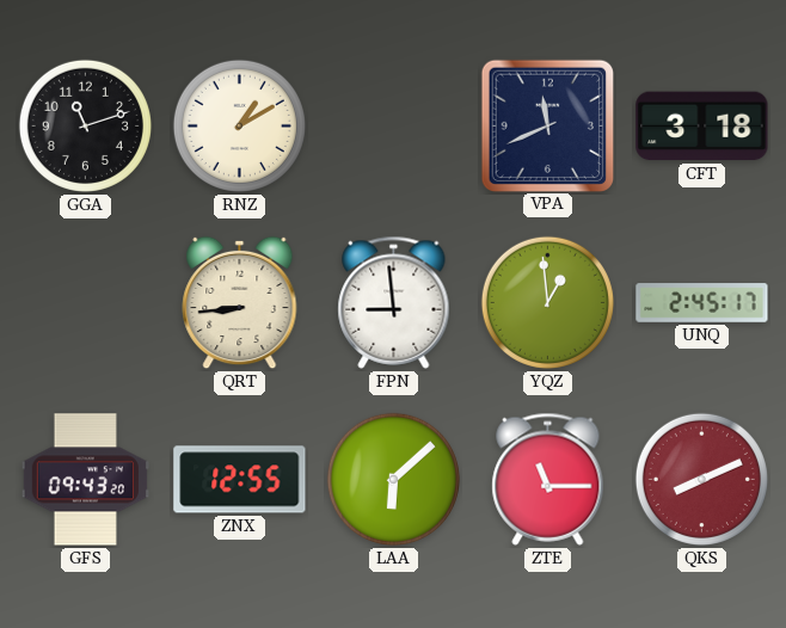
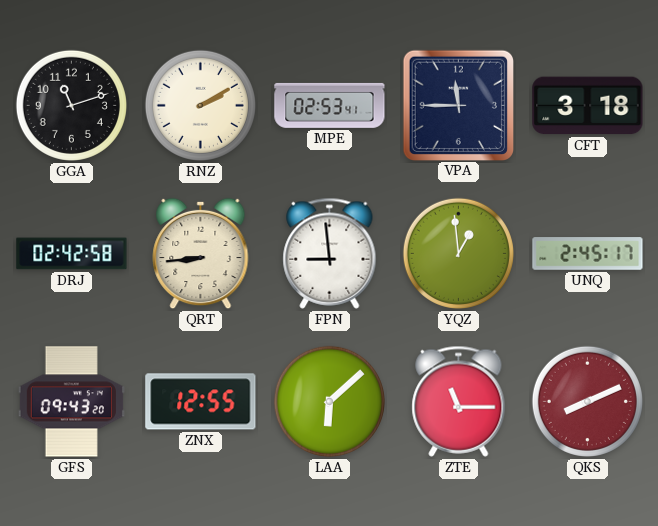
RNZ: 1:10 -> 2:10 (200, 105)
MPE: none -> 02:53 (330, 105)
VPA: 11:41 -> 11:45 (458, 105)
DRJ: none -> 02:42 (72, 254)
